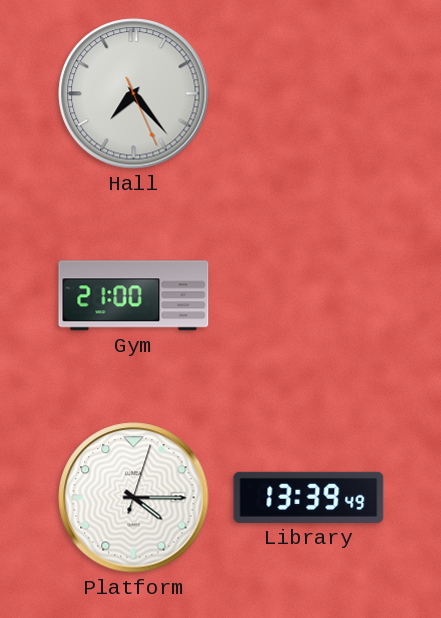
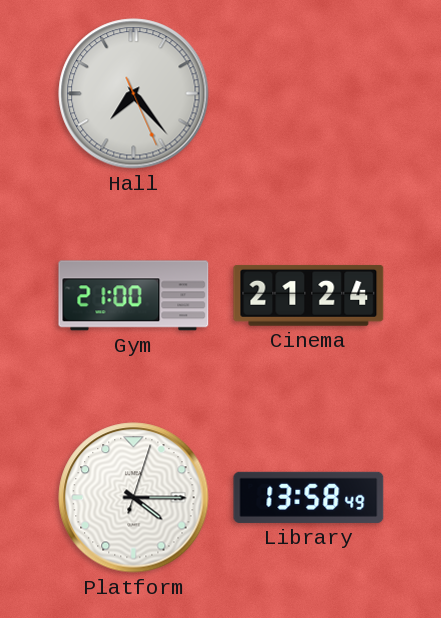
Cinema: none -> 21:24 (309, 295)
Library: 13:39 -> 13:58 (309, 497)
